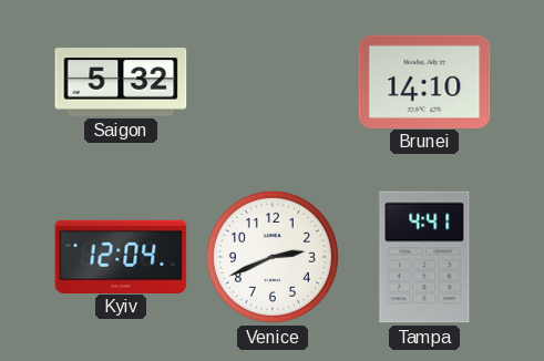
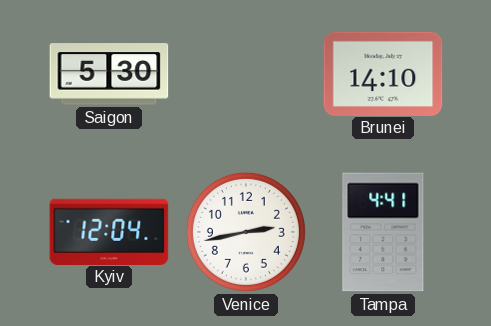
Saigon: 5:32 -> 5:30 (109, 74)
Venice: 2:41 -> 2:43 (246, 232)
